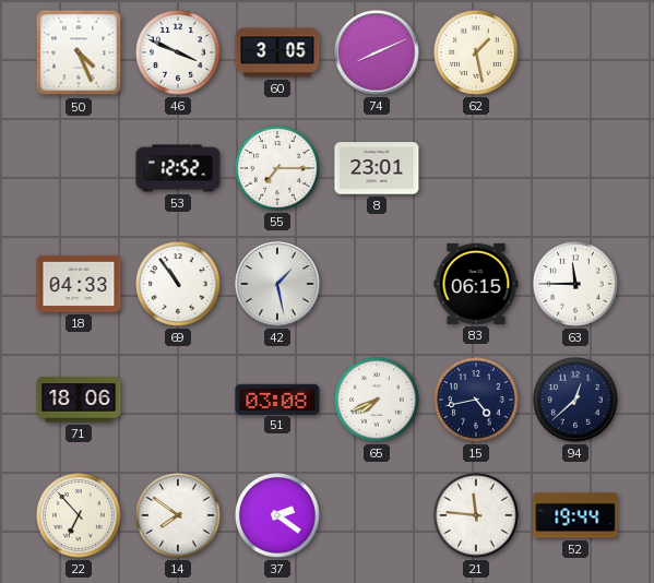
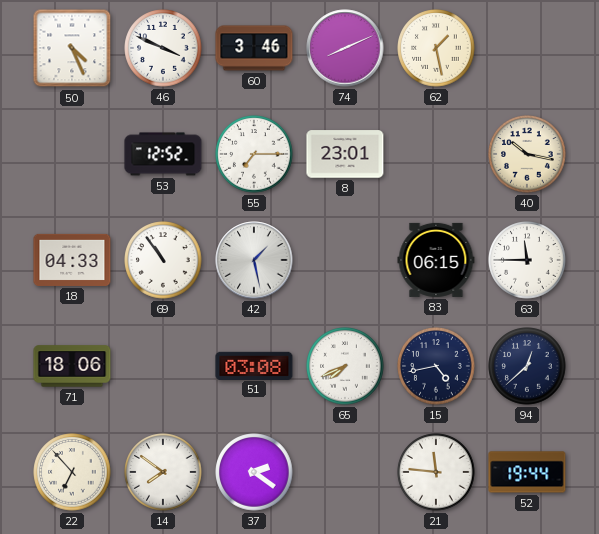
60: 3:05 -> 3:46 (254, 48)
40: none -> 10:17 (527, 154)
